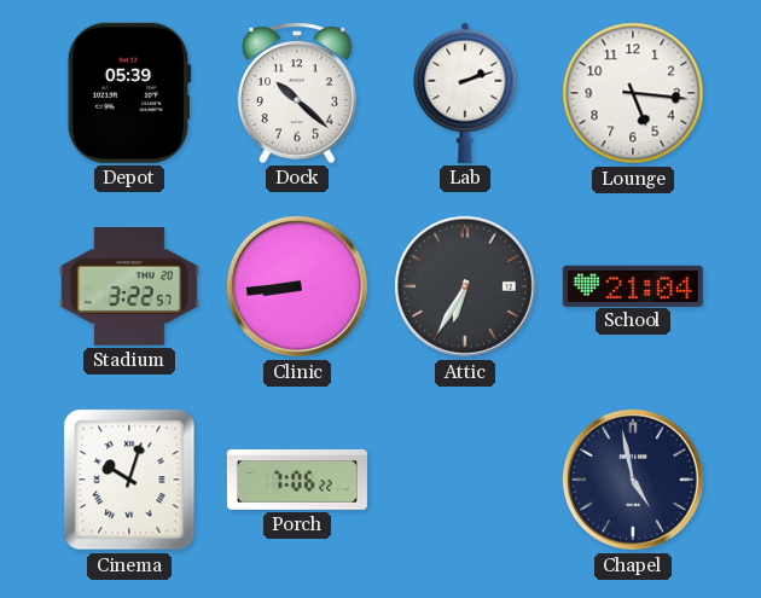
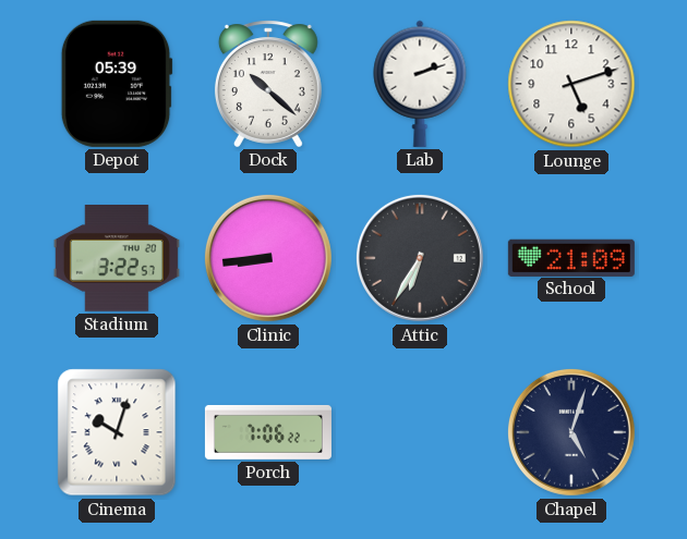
Lounge: 5:16 -> 5:12 (571, 84)
School: 21:04 -> 21:09 (571, 257)
Chapel: 4:58 -> 5:03 (571, 432)
